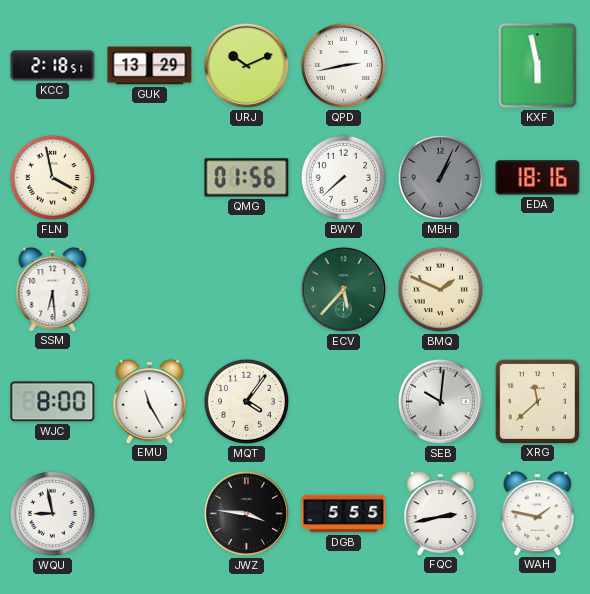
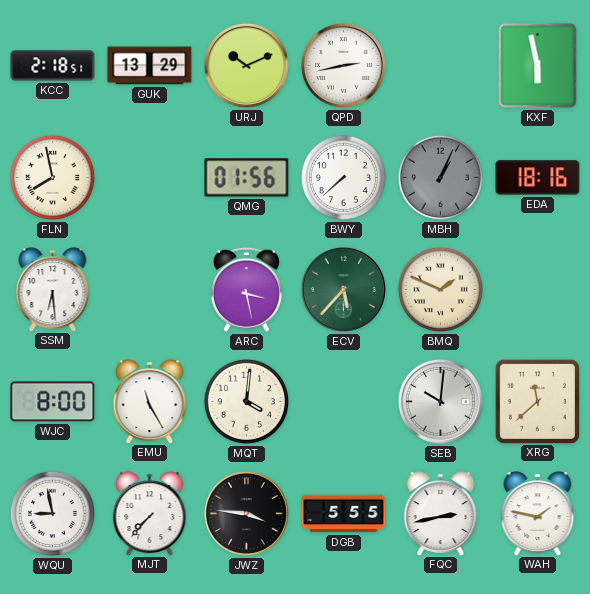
FLN: 3:58 -> 7:58 (52, 177)
ARC: none -> 3:28 (246, 289)
MQT: 4:06 -> 4:01 (246, 401)
MJT: none -> 7:37 (150, 513)
